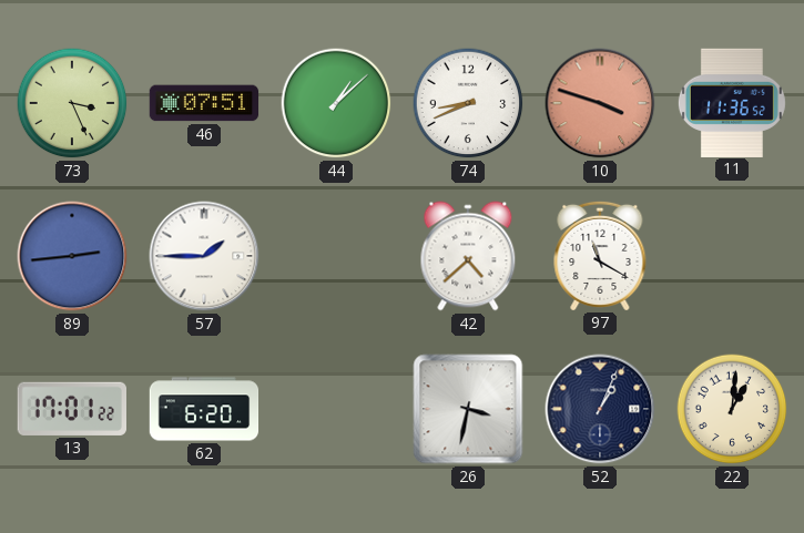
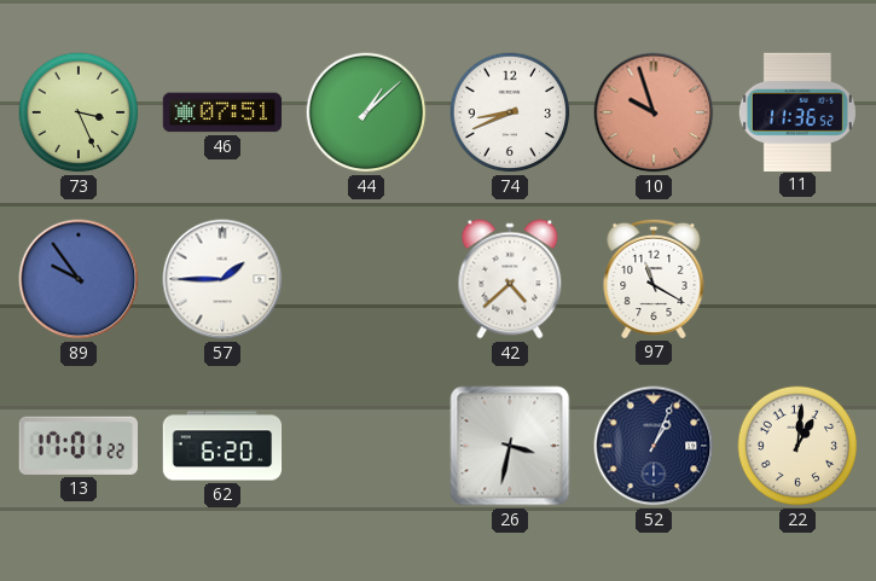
10: 3:48 -> 9:57 (654, 112)
89: 2:44 -> 9:54 (79, 279)
